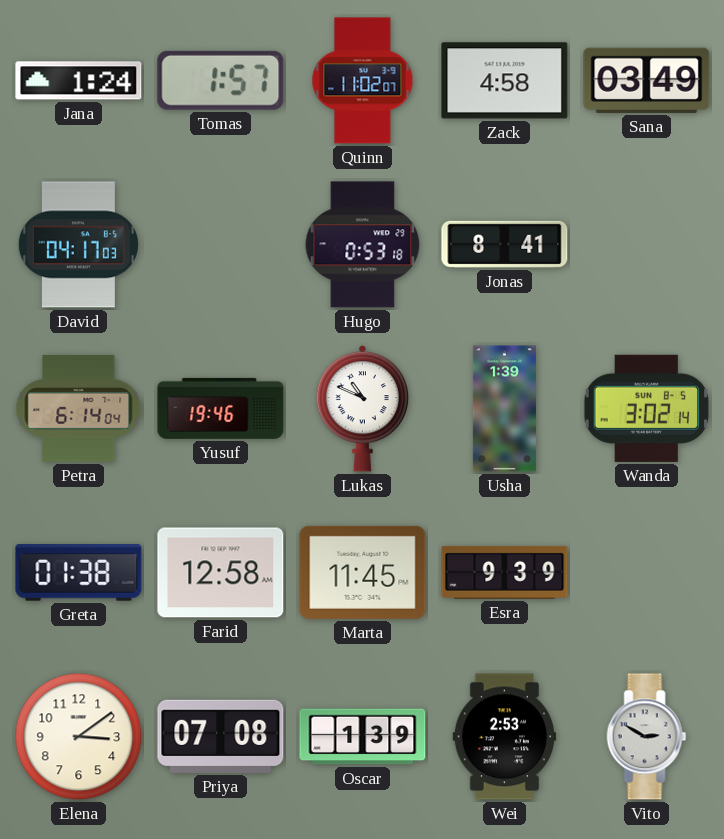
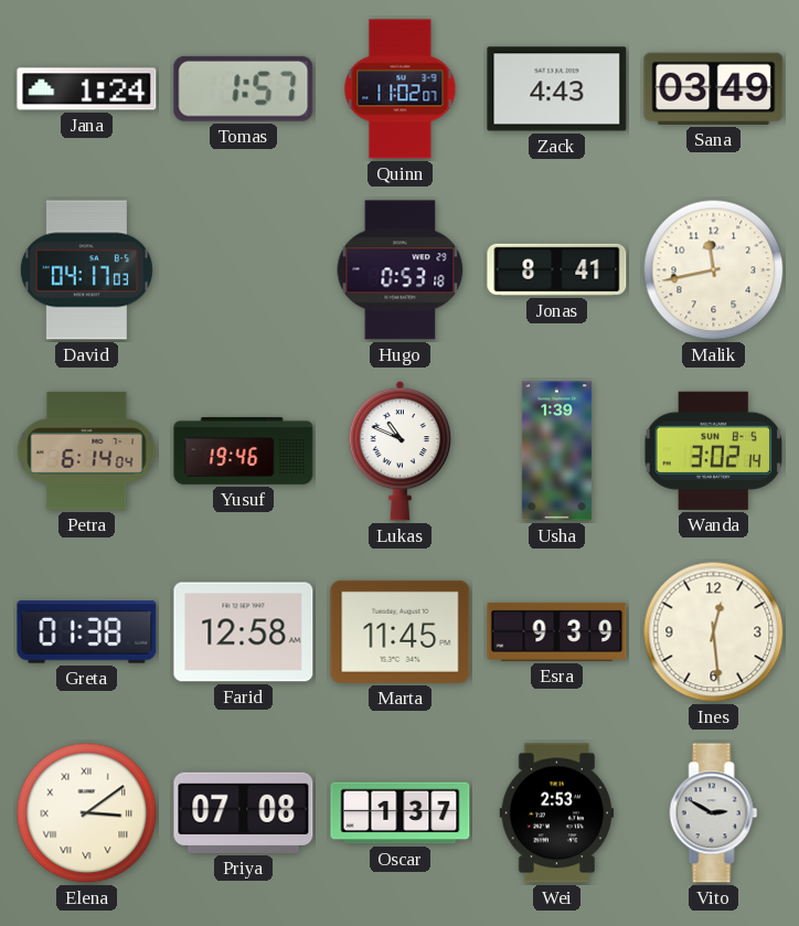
Zack: 4:58 -> 4:43 (557, 89)
Malik: none -> 11:43 (714, 270)
Ines: none -> 12:29 (714, 632)
Elena numerals: Arabic -> Roman (87, 813)
Oscar: 1:39 -> 1:37 (401, 813)
